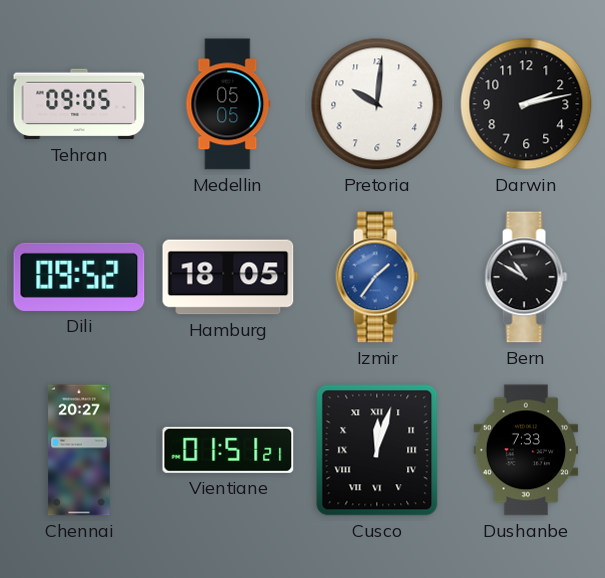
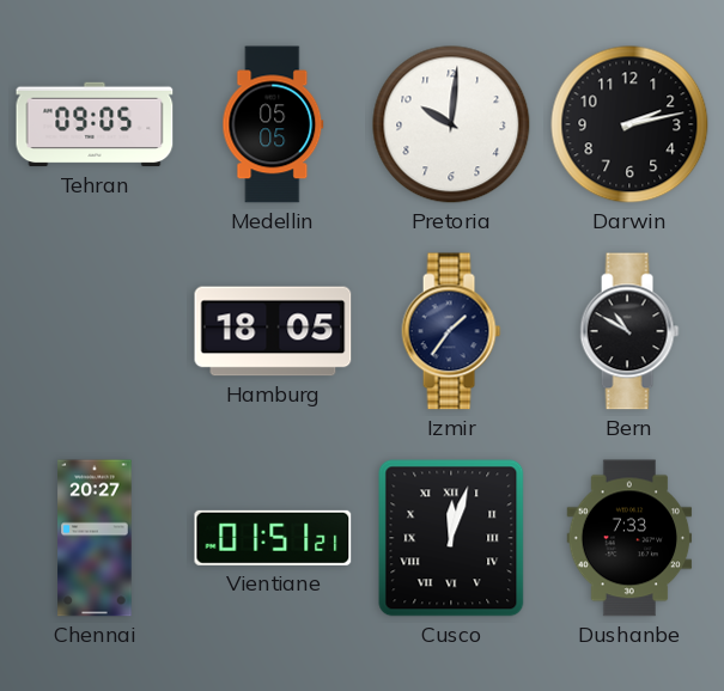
Dili: 09:52 -> none (79, 277)
Izmir dial: blue -> navy (451, 331)
